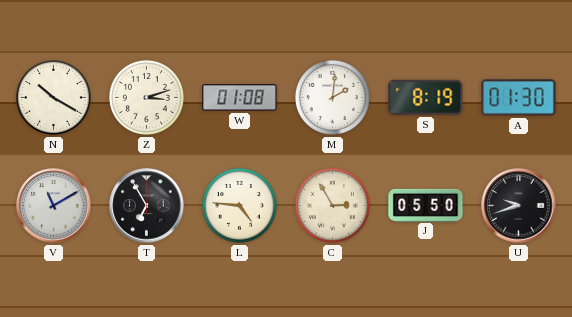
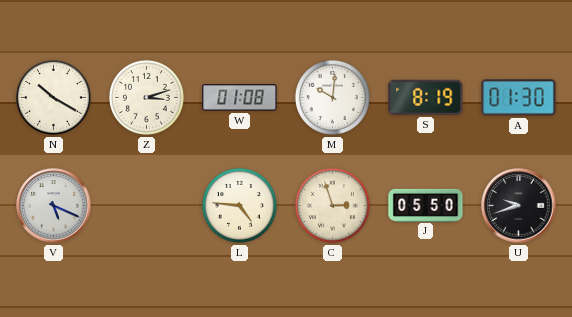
M: 2:01 -> 10:01 (332, 97)
V: 11:10 -> 5:19 (54, 206)
T: 6:55 -> none (147, 206)
C: 2:55 -> 2:57 (332, 205)
